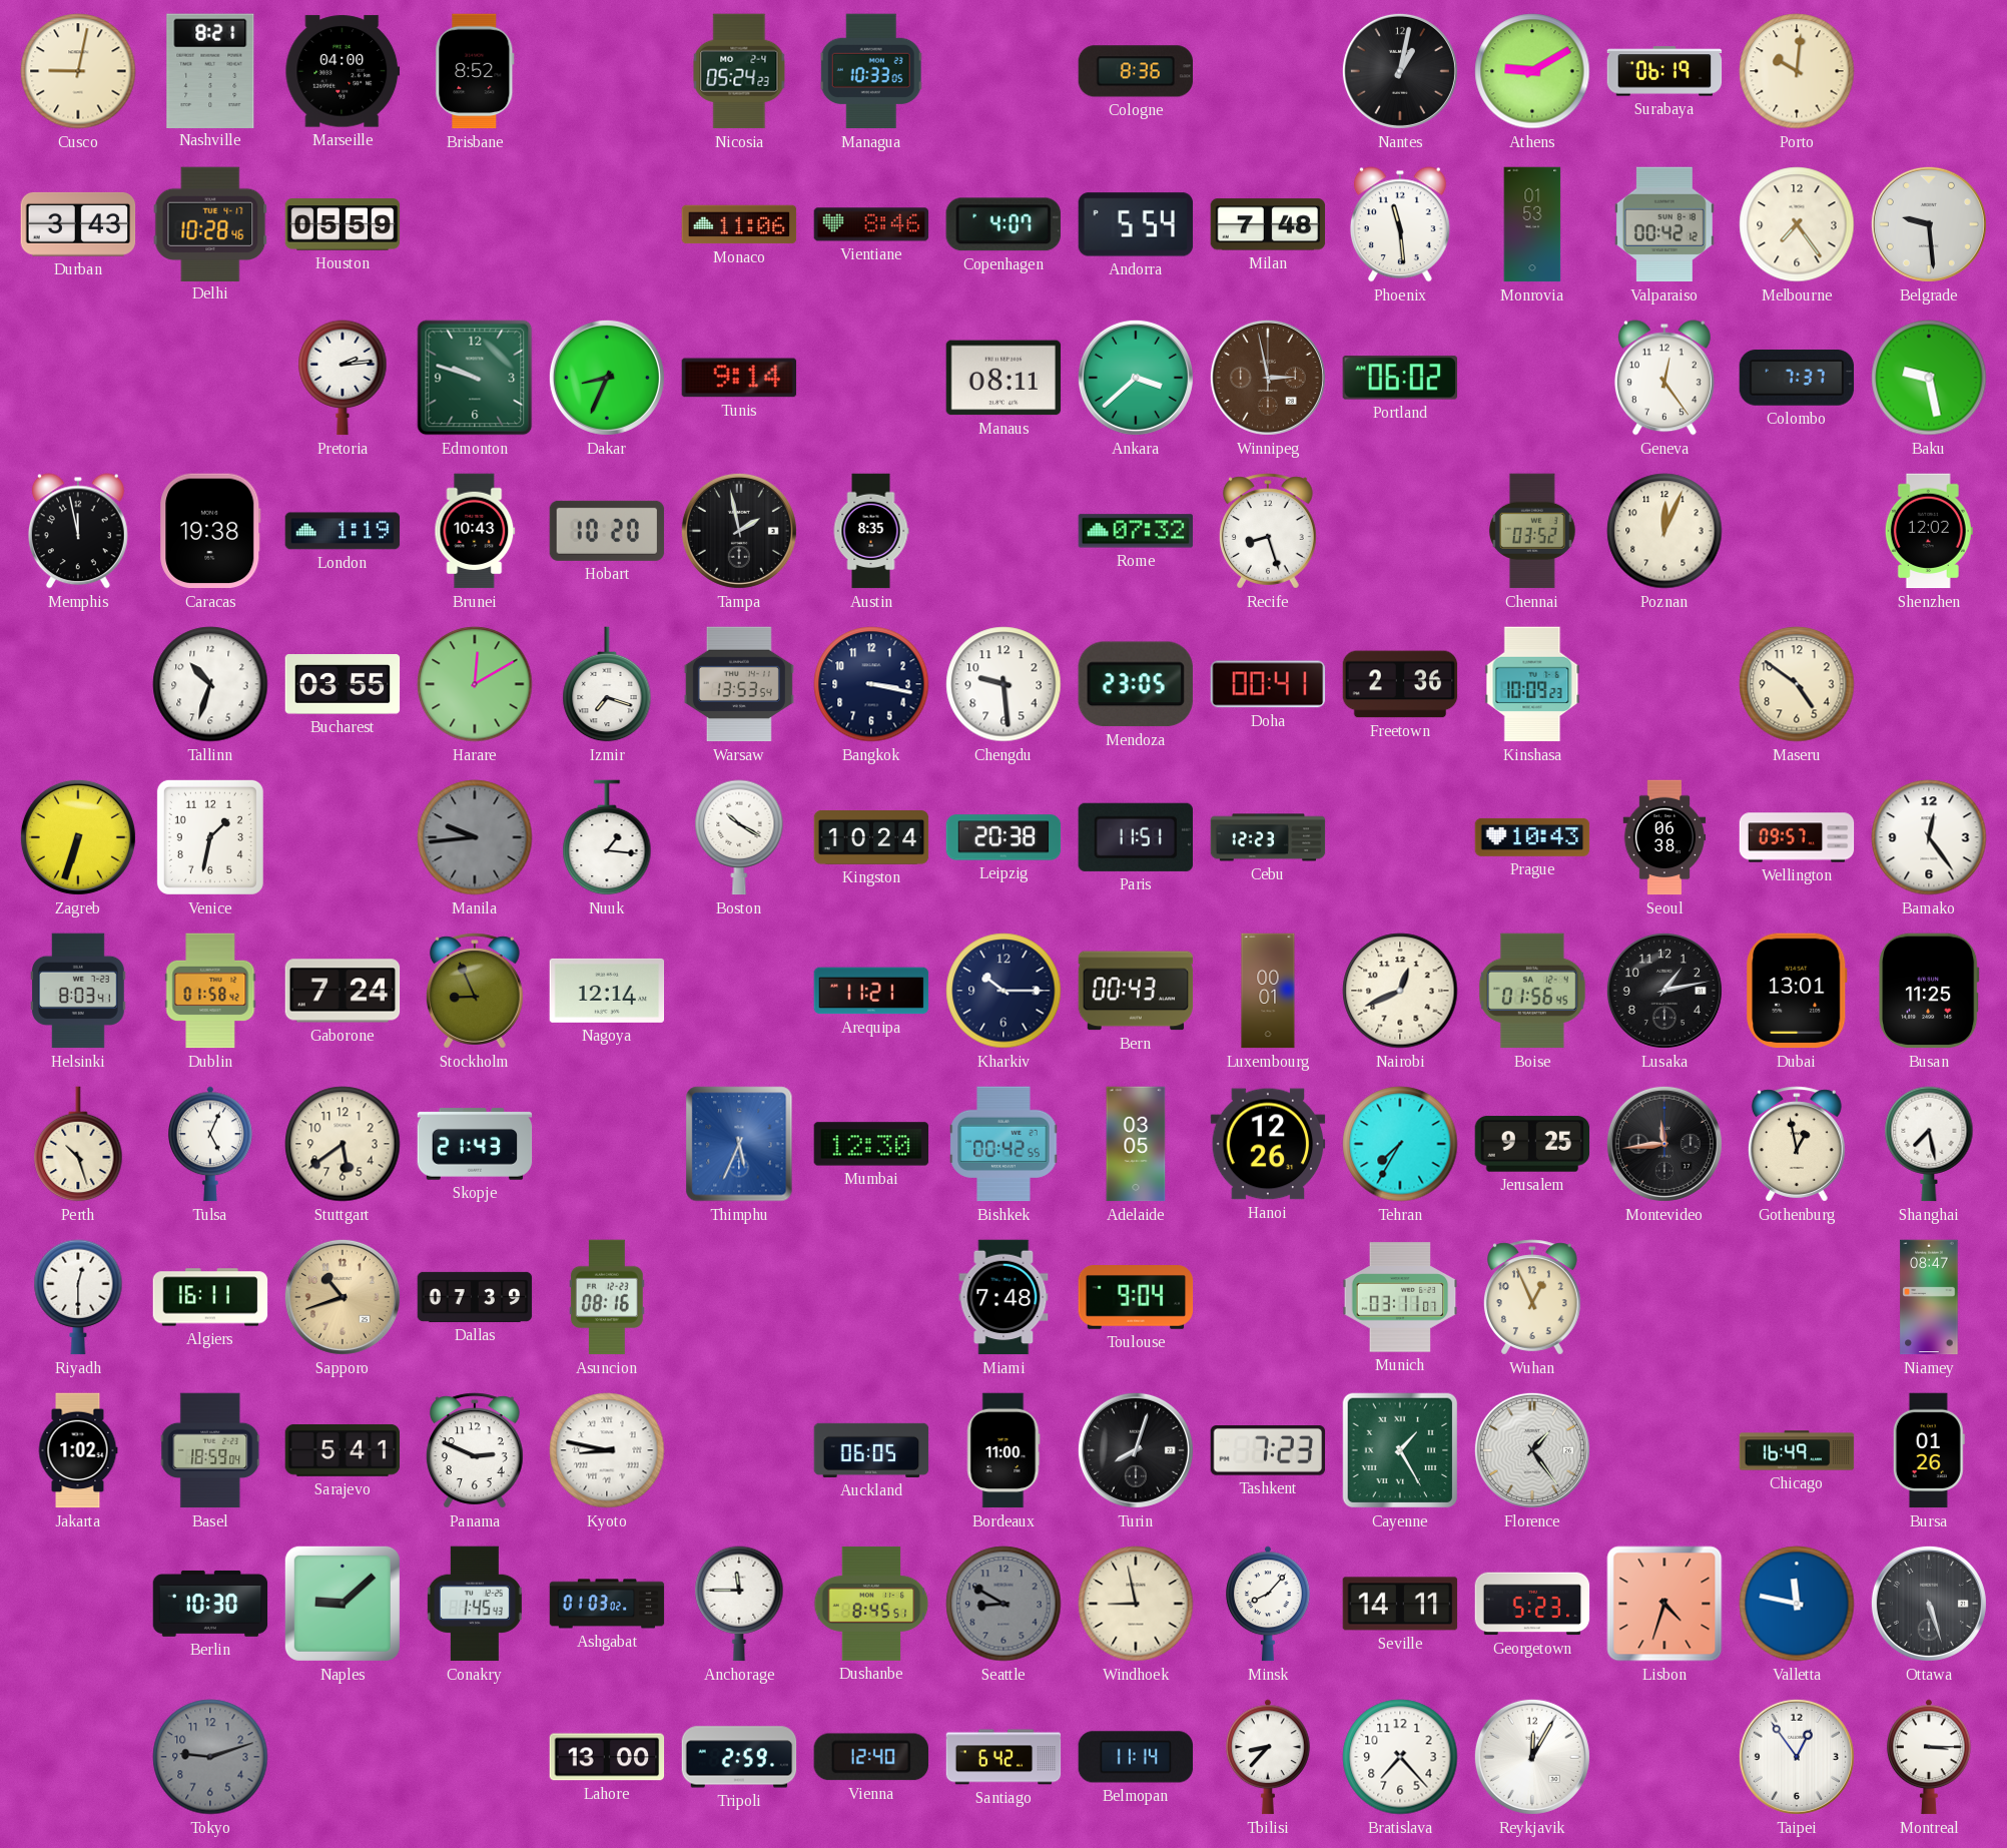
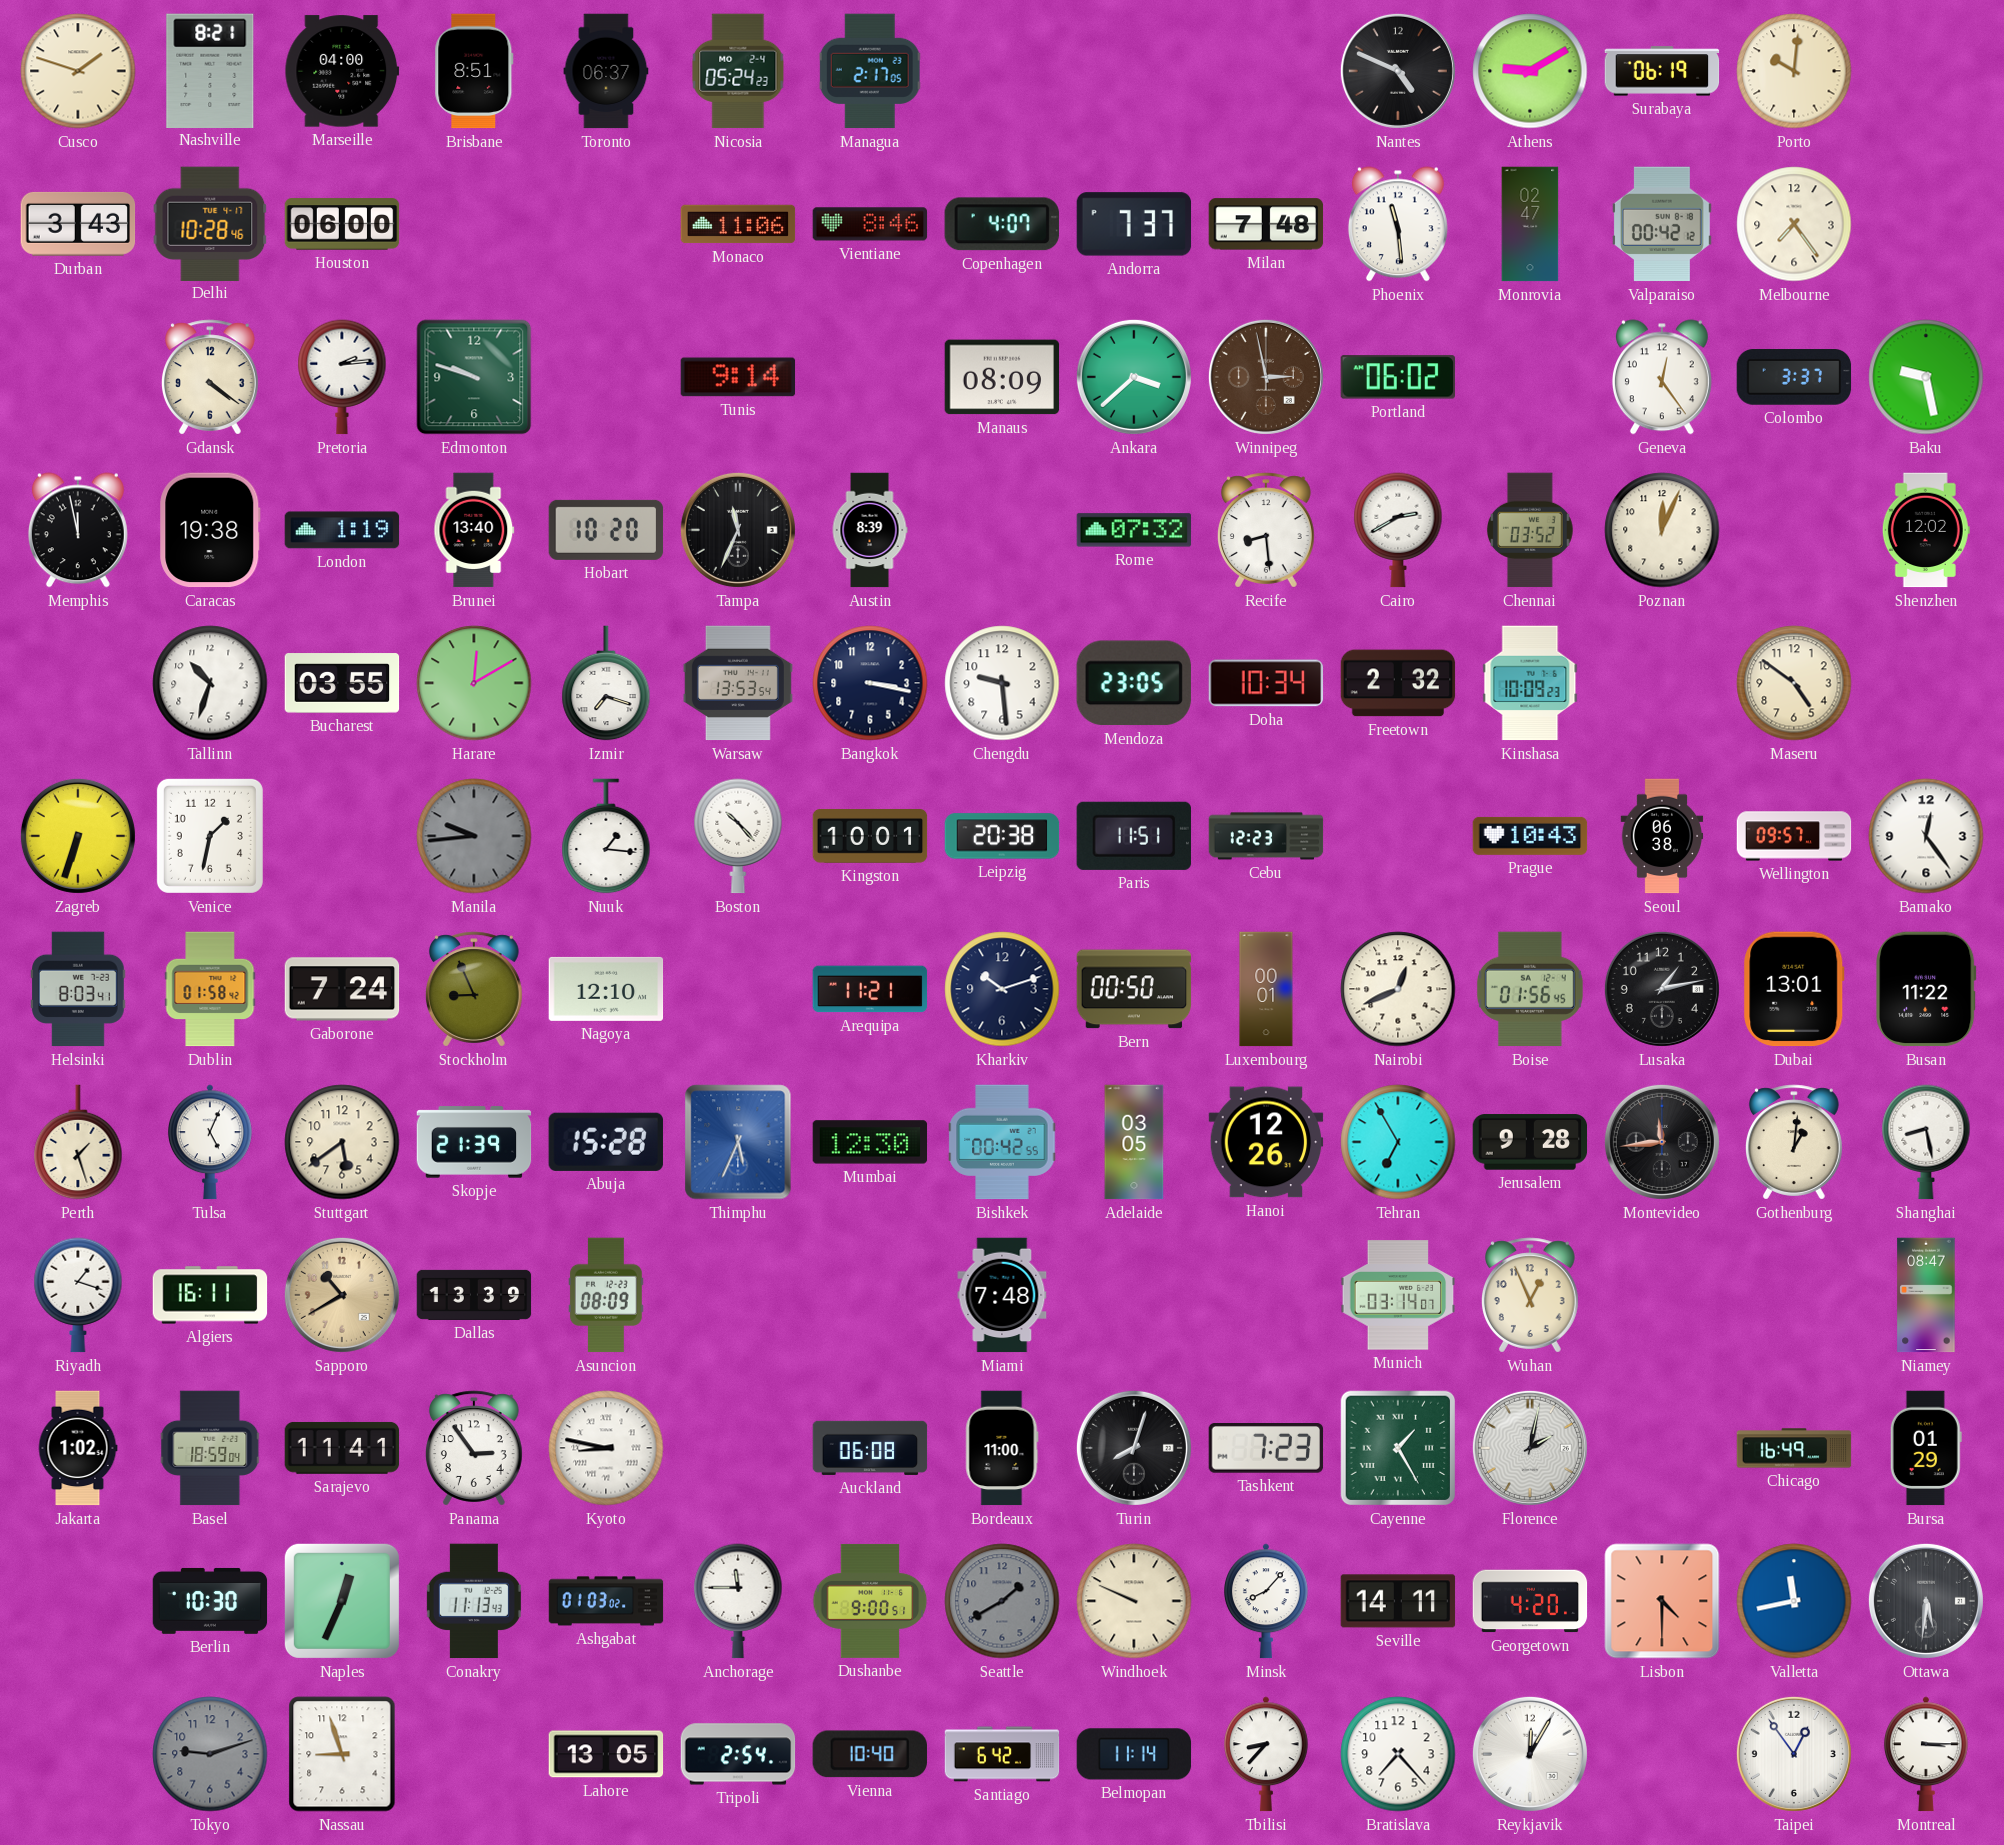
Cusco: 9:02 -> 1:48 (78, 71)
Brisbane: 8:52 -> 8:51 (474, 71)
Toronto: none -> 06:37 (606, 71)
Managua: 10:33 -> 2:17 (870, 71)
Cologne: 8:36 -> none (1136, 71)
Nantes: 1:02 -> 4:49 (1398, 71)
Houston: 05:59 -> 06:00 (342, 224)
Andorra: 5:54 -> 7:37 (1134, 224)
Monrovia: 01:53 -> 02:47 (1530, 224)
Belgrade: 9:29 -> none (1929, 224)
Gdansk: none -> 4:21 (210, 377)
Dakar: 8:34 -> none (607, 378)
Manaus: 08:11 -> 08:09 (1002, 377)
Colombo: 7:37 -> 3:37 (1794, 378)
Brunei: 10:43 -> 13:40 (474, 530)
Tampa: 1:58 -> 11:34 (738, 530)
Austin: 8:35 -> 8:39 (870, 530)
Recife: 8:27 -> 8:29 (1266, 530)
Cairo: none -> 2:40 (1398, 530)
Doha: 00:41 -> 10:34 (1266, 683)
Freetown: 2:36 -> 2:32 (1398, 683)
Boston: 10:20 -> 10:23 (738, 836)
Kingston: 10:24 -> 10:01 (870, 837)
Nagoya: 12:14 -> 12:10 (606, 989)
Kharkiv: 10:15 -> 10:12 (1002, 989)
Bern: 00:43 -> 00:50 (1134, 989)
Busan: 11:25 -> 11:22 (1926, 989)
Perth: 10:27 -> 1:27 (78, 1142)
Skopje: 21:43 -> 21:39 (474, 1142)
Abuja: none -> 15:28 (606, 1142)
Tehran: 7:35 -> 6:55 (1398, 1142)
Jerusalem: 9:25 -> 9:28 (1530, 1142)
Gothenburg: 12:58 -> 1:01 (1794, 1142)
Shanghai: 7:28 -> 8:28 (1926, 1142)
Riyadh: 12:30 -> 1:18 (78, 1295)
Sapporo: 10:42 -> 10:40 (342, 1295)
Dallas: 07:39 -> 13:39 (474, 1295)
Asuncion: 08:16 -> 08:09 (606, 1295)
Toulouse: 9:04 -> none (1136, 1298)
Munich: 03:11 -> 03:14 (1398, 1295)
Sarajevo: 5:41 -> 11:41 (342, 1448)
Panama: 2:49 -> 2:54 (474, 1448)
Auckland: 06:05 -> 06:08 (870, 1448)
Florence: 1:24 -> 2:02 (1530, 1448)
Bursa: 01:26 -> 01:29 (1926, 1448)
Naples: 9:08 -> 12:34 (342, 1601)
Conakry: 1:45 -> 11:13 (474, 1601)
Dushanbe: 8:45 -> 9:00 (870, 1601)
Seattle: 8:50 -> 1:40 (1002, 1601)
Windhoek: 8:58 -> 9:49 (1134, 1601)
Georgetown: 5:23 -> 4:20 (1530, 1601)
Lisbon: 4:33 -> 4:30 (1662, 1601)
Valletta: 11:47 -> 11:43 (1794, 1601)
Ottawa: 5:27 -> 5:31 (1926, 1601)
Nassau: none -> 8:57 (342, 1754)
Lahore: 13:00 -> 13:05 (606, 1754)
Tripoli: 2:59 -> 2:54 (738, 1754)
Vienna: 12:40 -> 10:40 (869, 1754)
